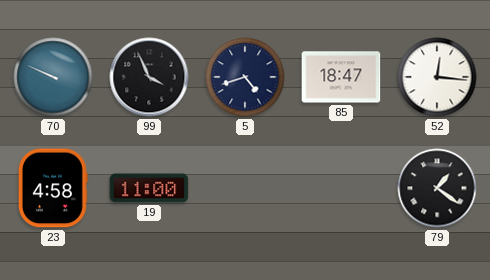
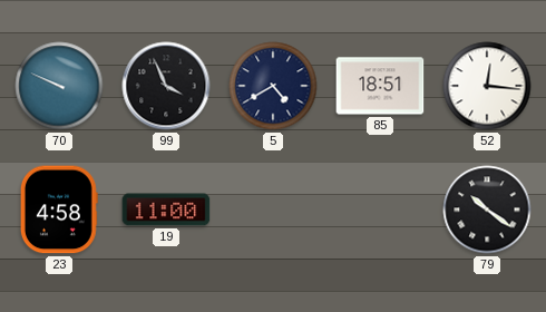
5: 4:42 -> 4:40 (273, 86)
85: 18:47 -> 18:51 (380, 86)
79: 1:21 -> 10:21 (487, 209)
